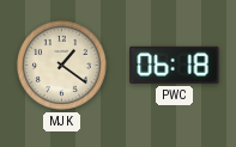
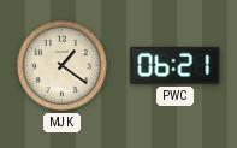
PWC: 06:18 -> 06:21 (176, 65)
